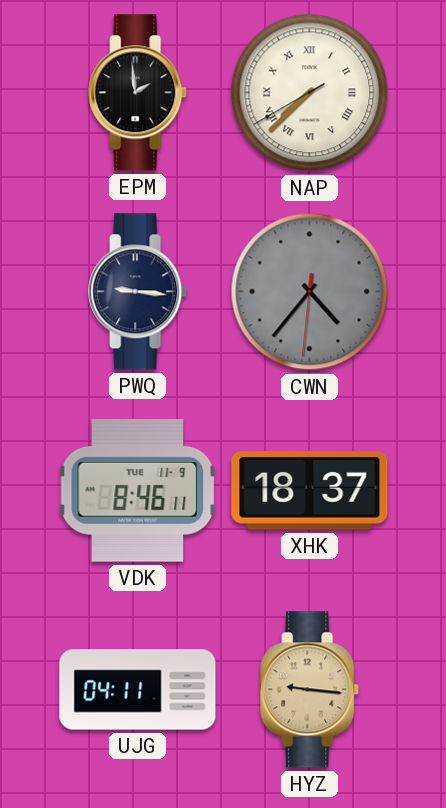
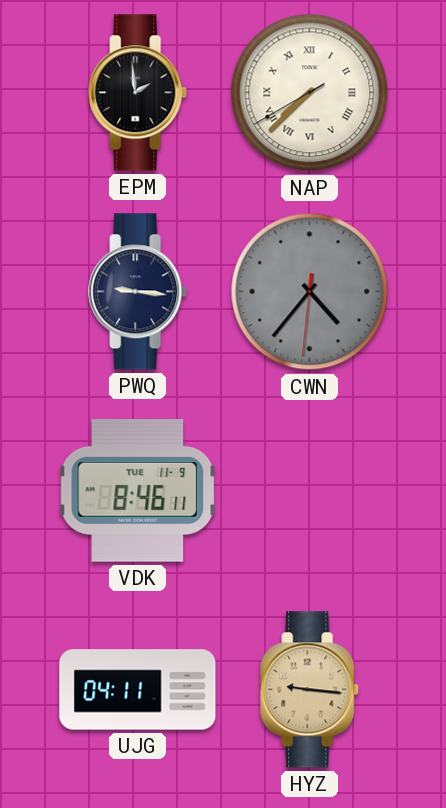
XHK: 18:37 -> none (310, 491)
